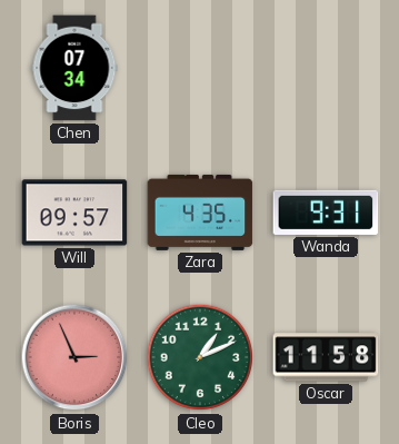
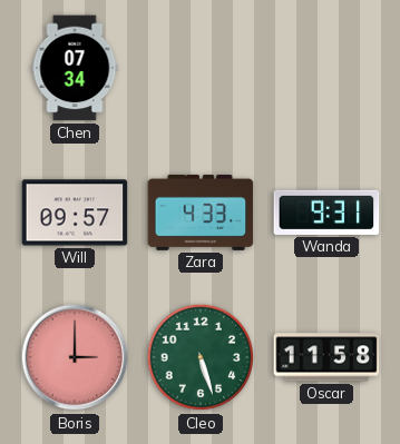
Zara: 4:35 -> 4:33 (201, 213)
Boris: 2:56 -> 3:00 (75, 357)
Cleo: 1:11 -> 5:27 (201, 357)
